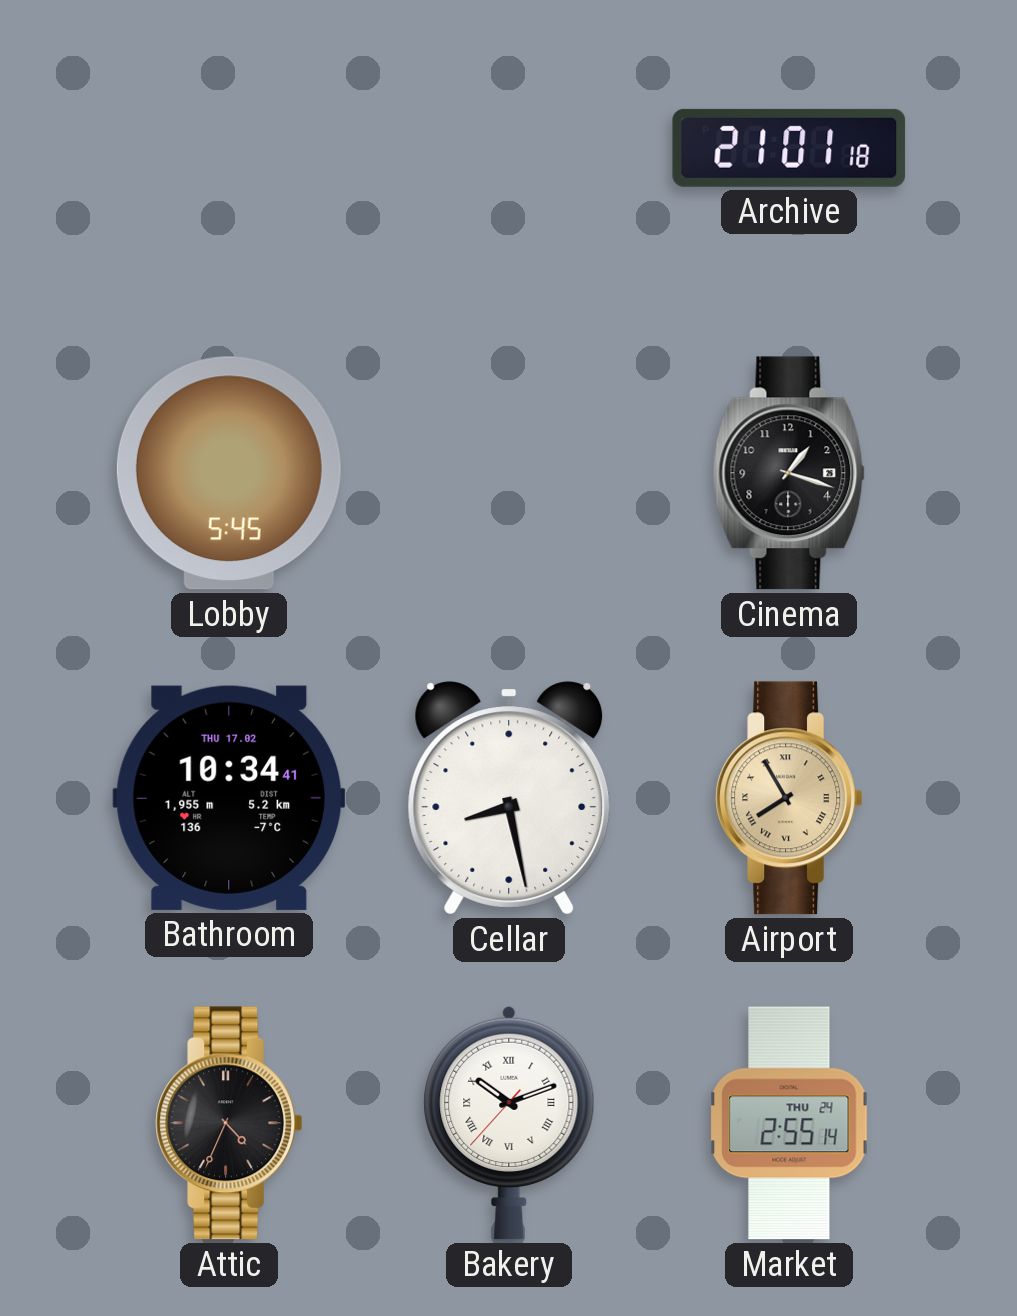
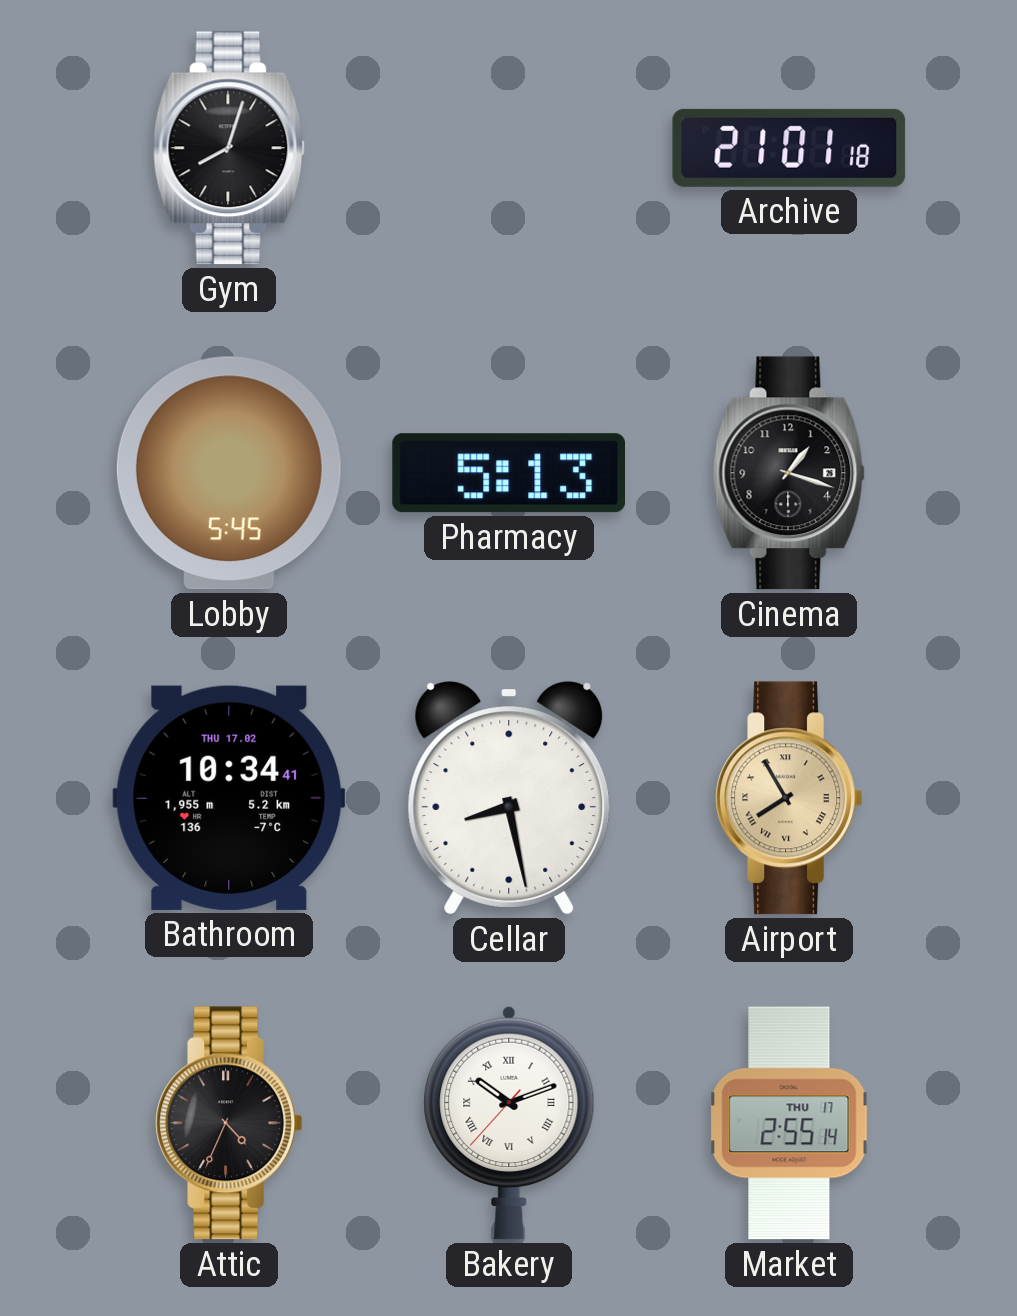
Gym: none -> 8:03 (229, 148)
Pharmacy: none -> 5:13 (508, 473)
Market date: THU 24 -> THU 17 (789, 1123)
